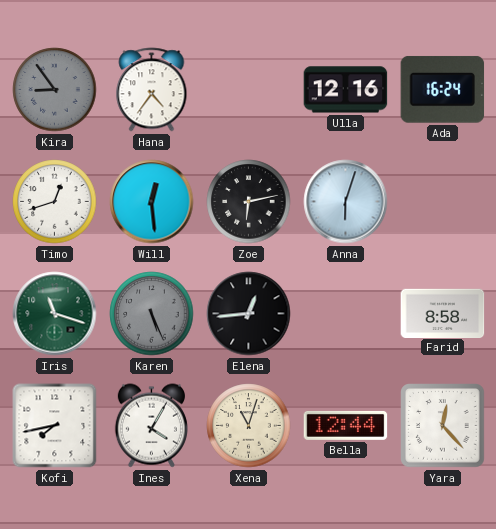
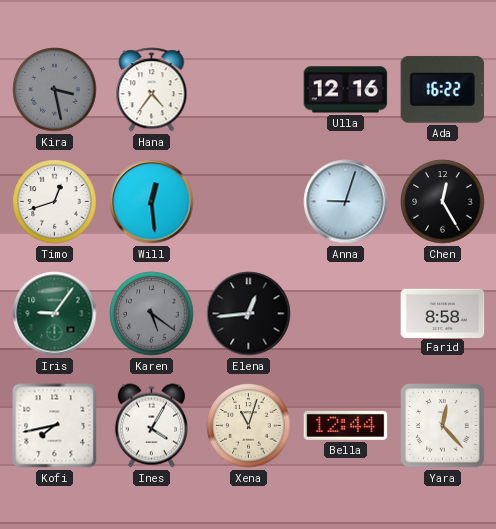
Kira: 8:54 -> 3:28 (55, 90)
Ada: 16:24 -> 16:22 (443, 89)
Zoe: 6:13 -> none (249, 202)
Anna: 6:03 -> 9:03 (346, 202)
Chen: none -> 12:25 (443, 202)
Iris: 11:18 -> 9:06 (55, 314)
Karen: 5:26 -> 5:21 (152, 314)
